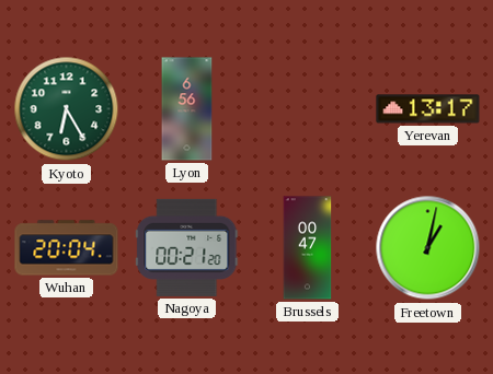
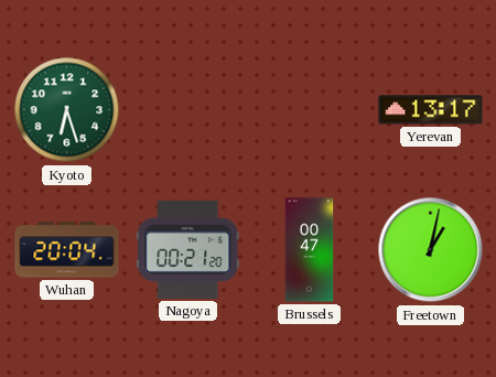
Kyoto: 6:25 -> 6:27 (67, 110)
Lyon: 6:56 -> none (187, 109)
